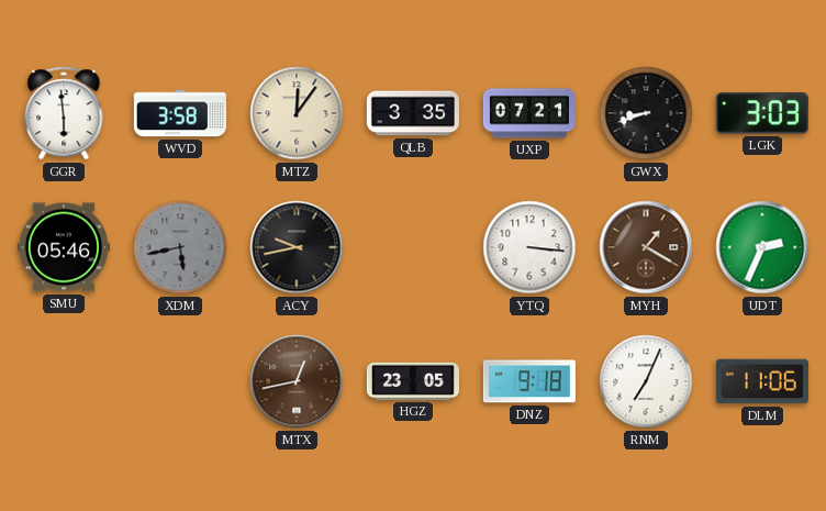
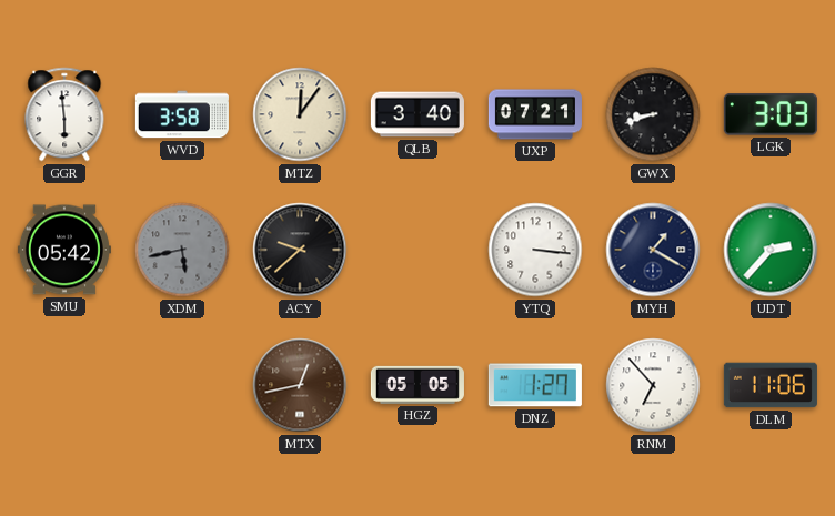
QLB: 3:35 -> 3:40 (417, 114)
SMU: 05:46 -> 05:42 (64, 250)
ACY: 9:43 -> 9:38 (300, 250)
MYH dial: brown -> navy (653, 250)
UDT: 2:34 -> 2:37 (771, 250)
HGZ: 23:05 -> 05:05 (417, 385)
DNZ: 9:18 -> 1:27 (535, 385)
RNM: 7:04 -> 6:53 (653, 385)
